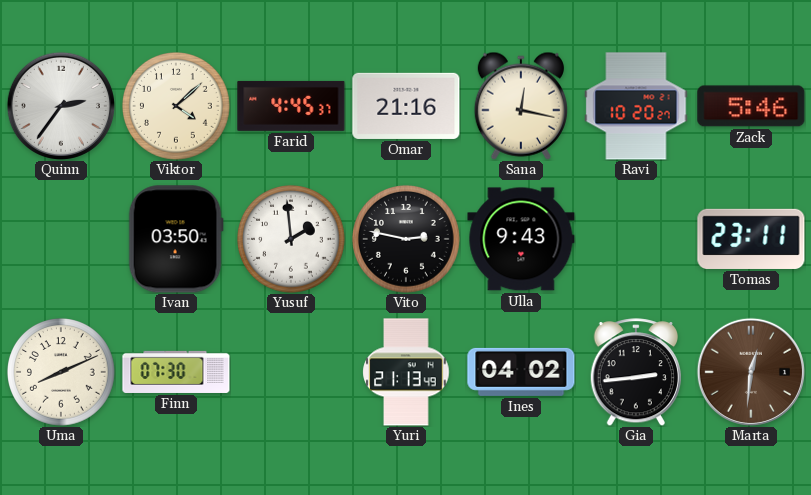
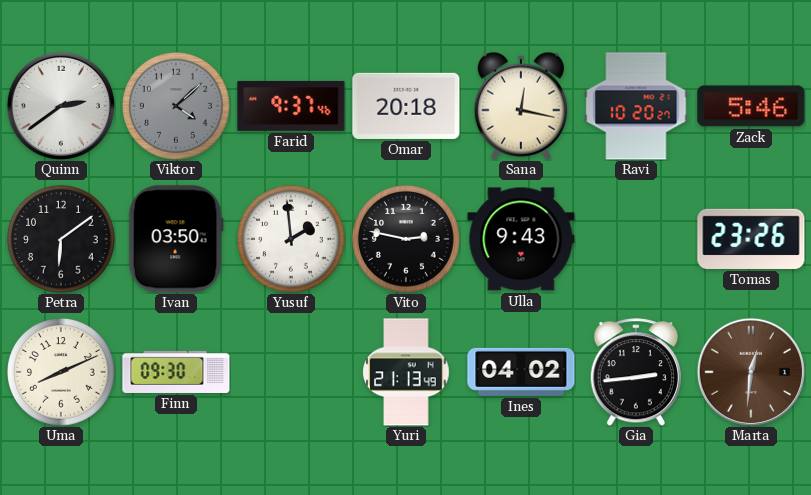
Quinn: 2:36 -> 2:39 (61, 106)
Viktor dial: cream -> grey (177, 107)
Farid: 4:45 -> 9:37 (291, 106)
Omar: 21:16 -> 20:18 (406, 106)
Petra: none -> 6:09 (62, 240)
Tomas: 23:11 -> 23:26 (751, 239)
Finn: 07:30 -> 09:30 (176, 372)
